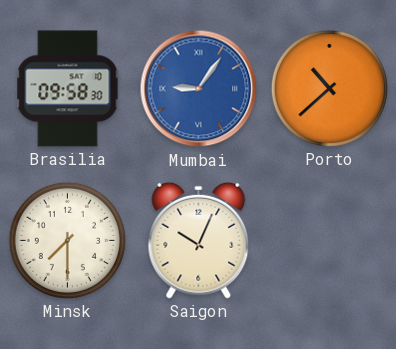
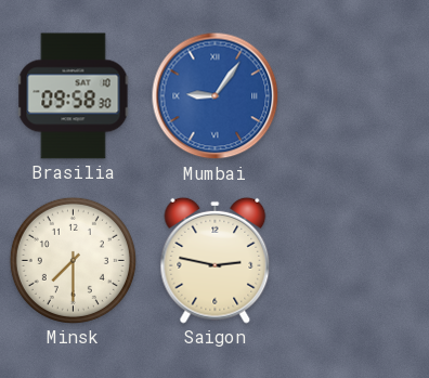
Porto: 10:38 -> none (329, 88)
Saigon: 10:04 -> 2:47 (216, 260)
